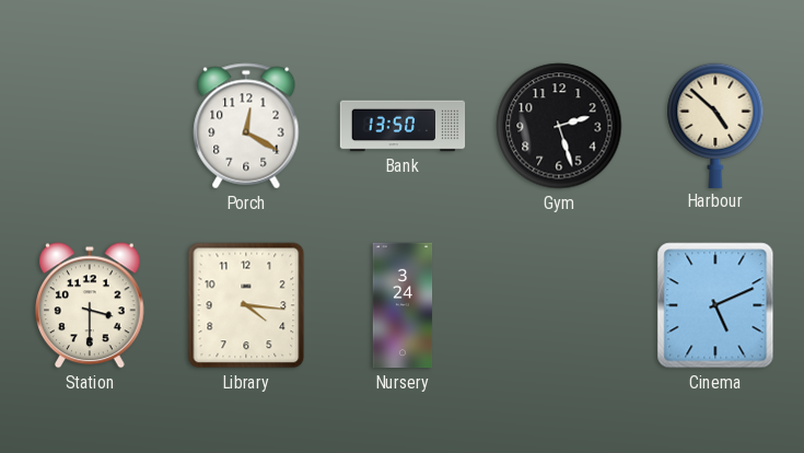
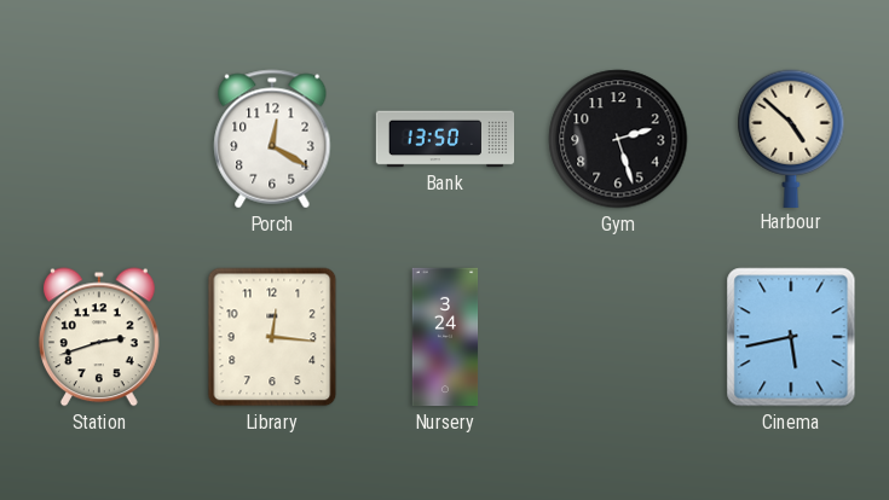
Station: 3:30 -> 2:42 (100, 337)
Library: 4:16 -> 12:16 (272, 337)
Cinema: 5:11 -> 5:43 (791, 337)
